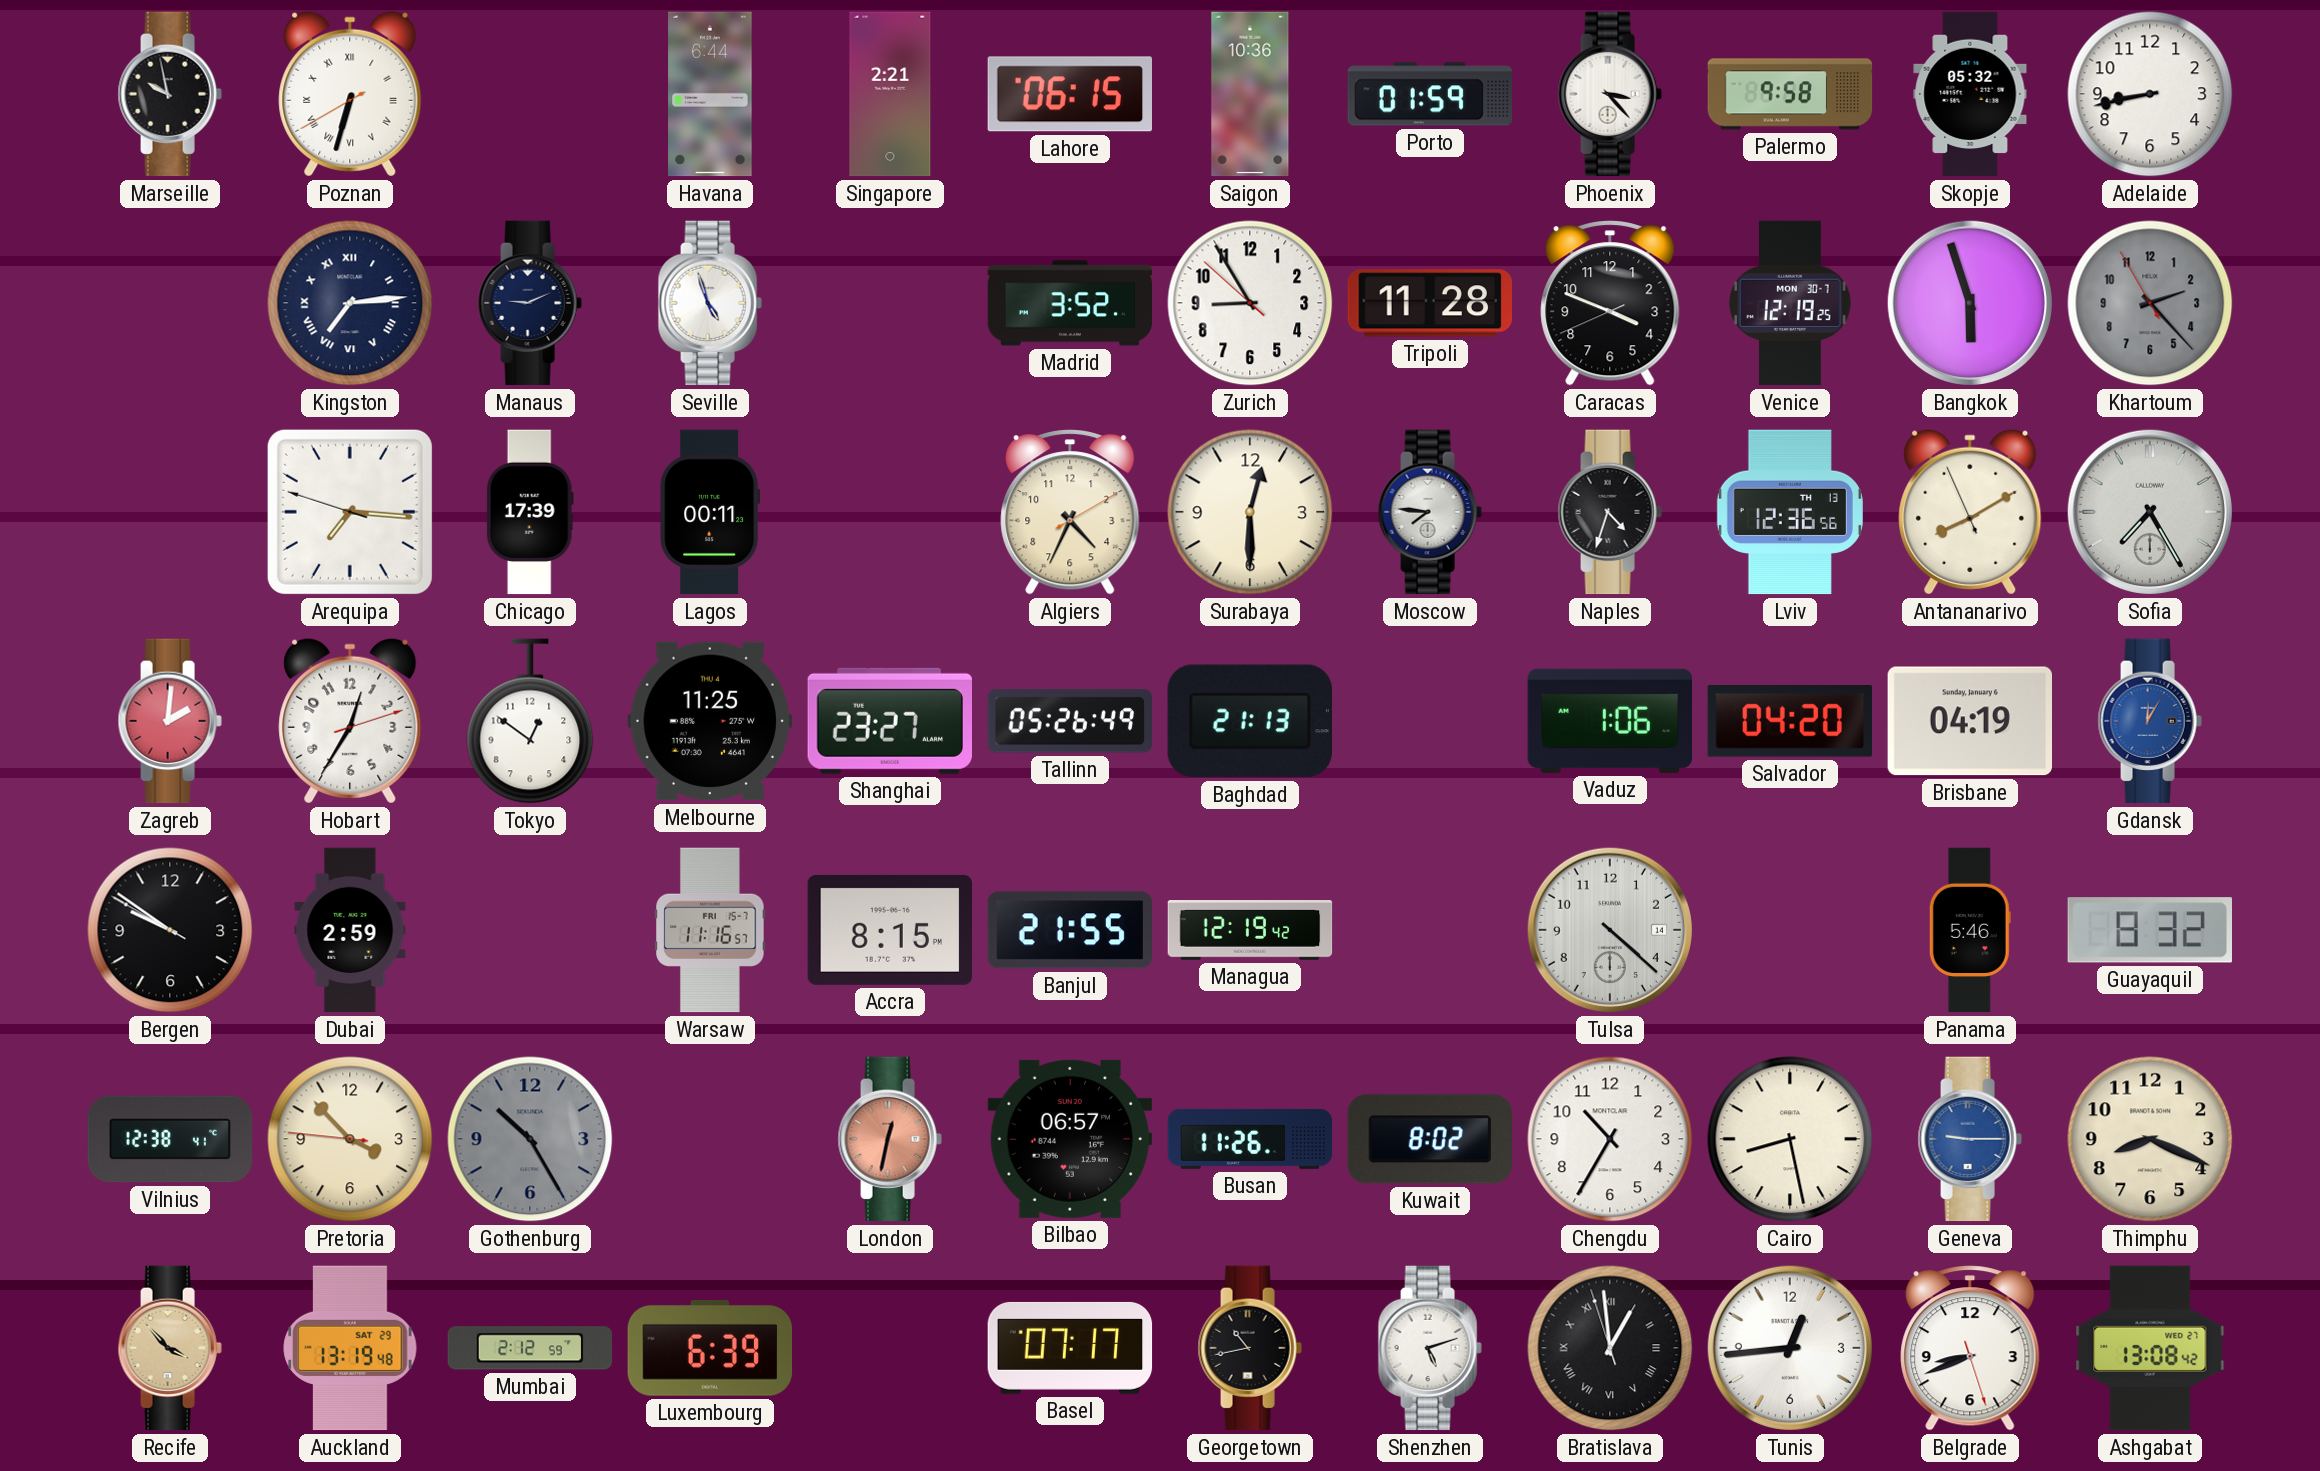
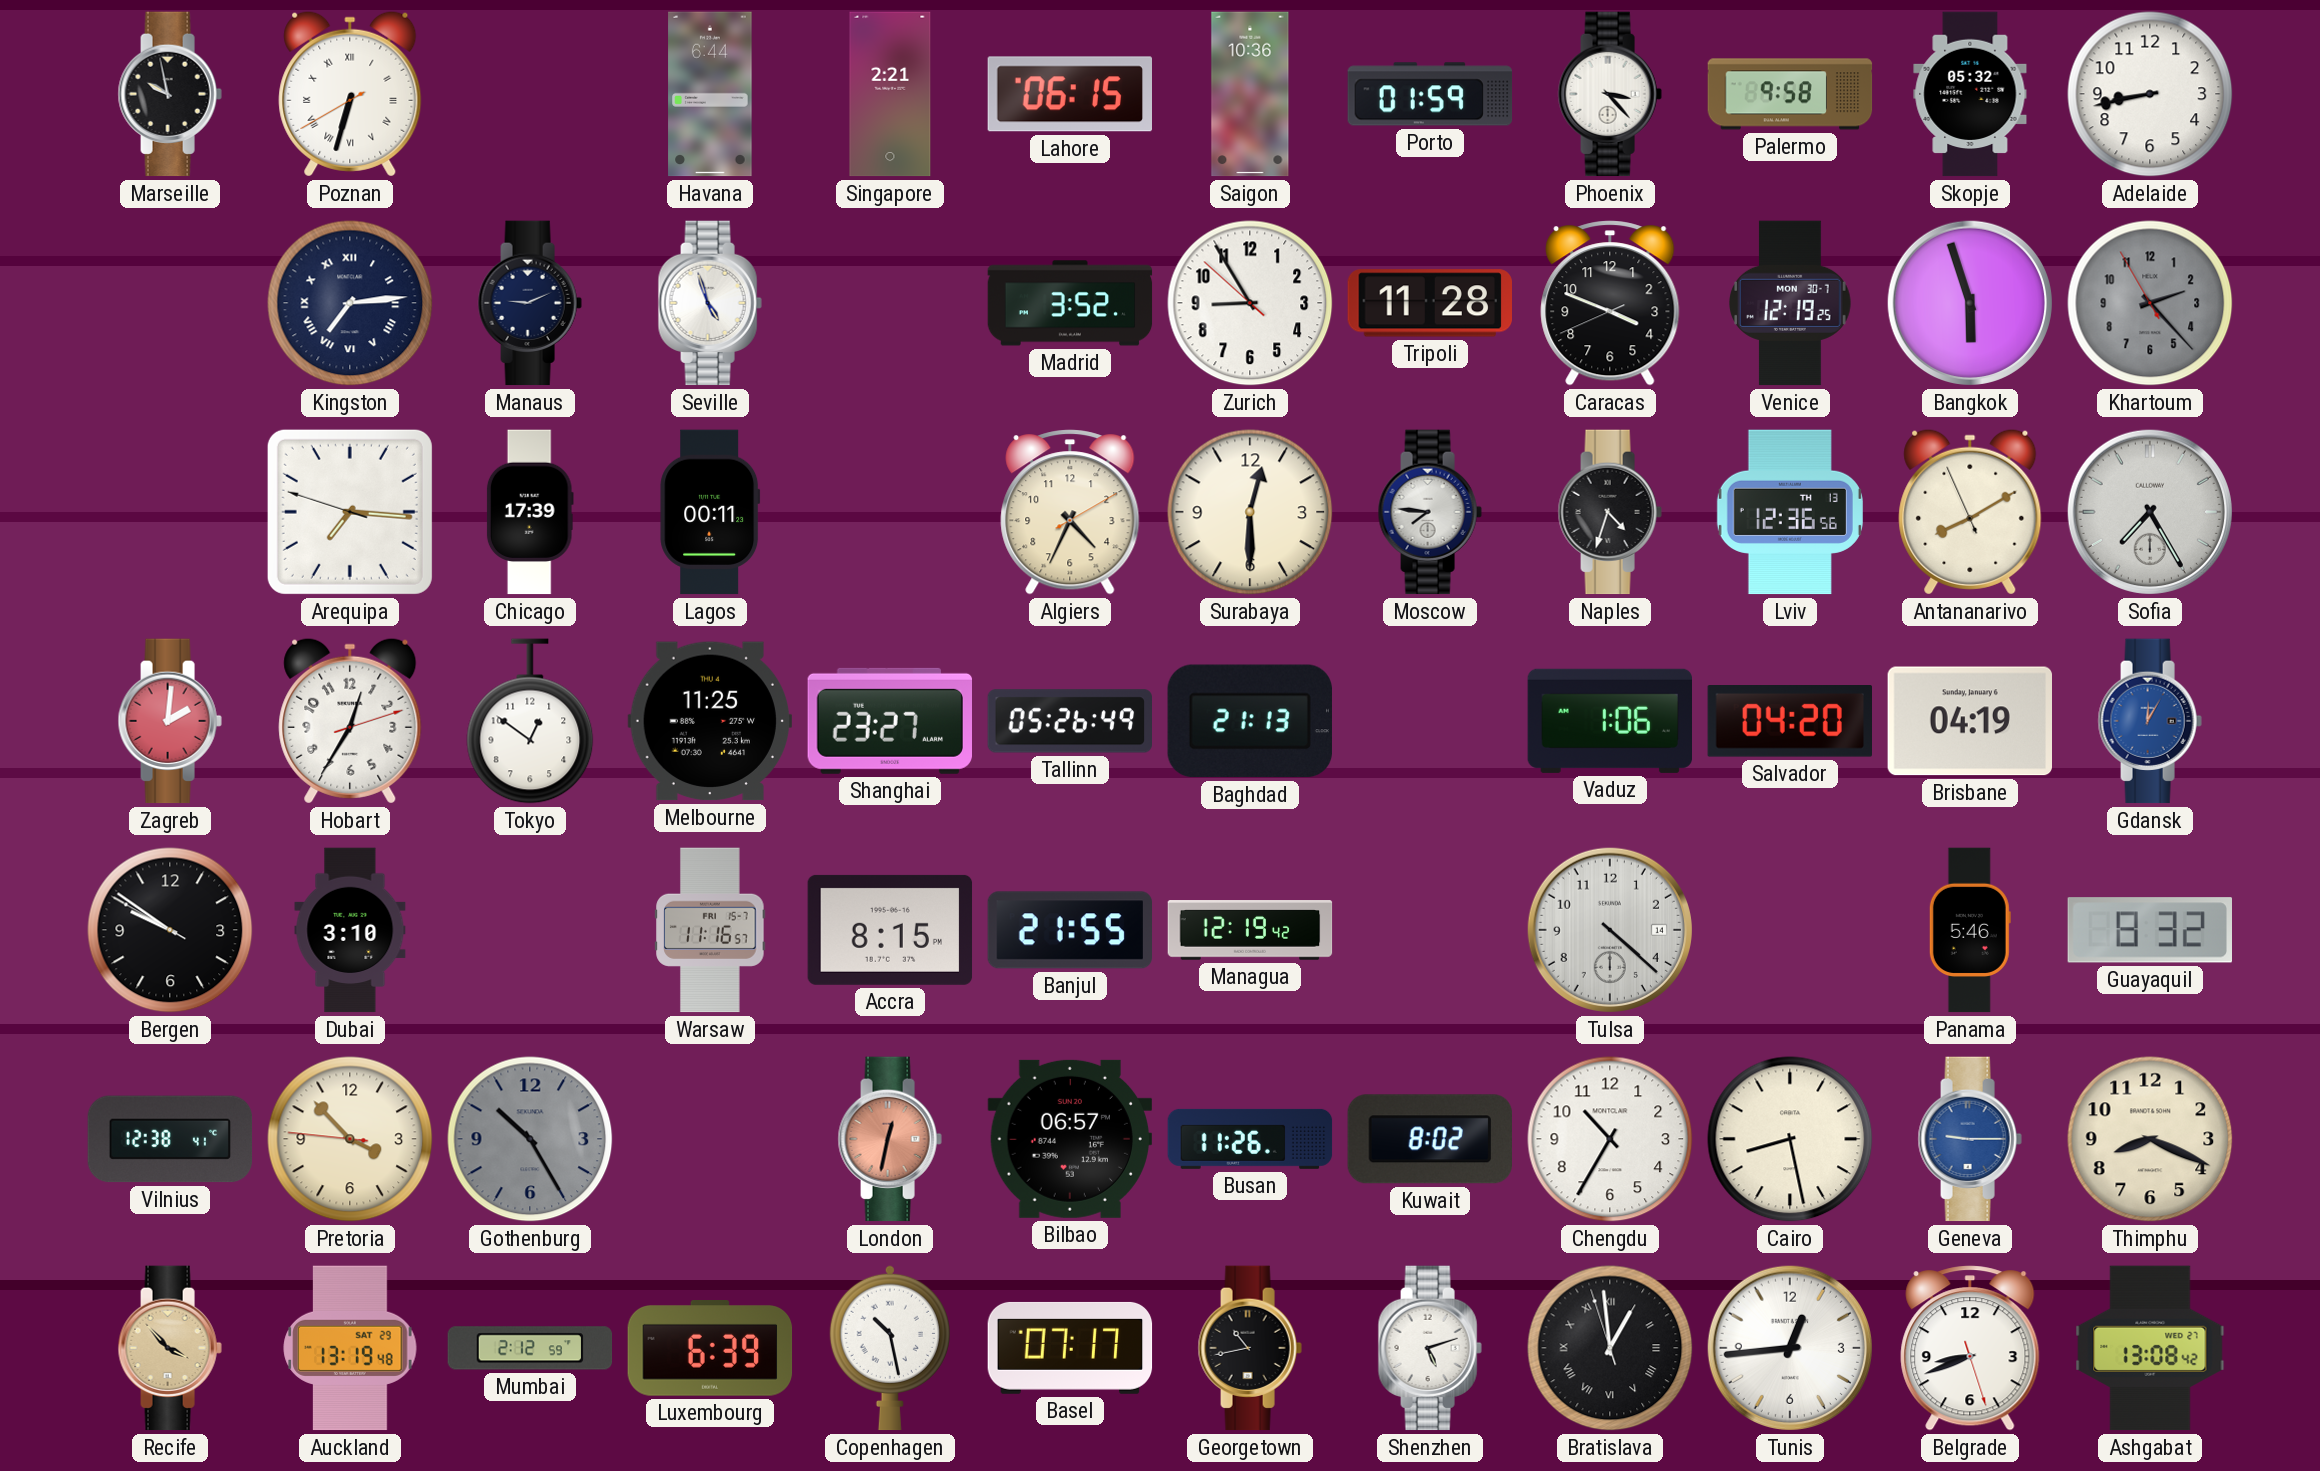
Dubai: 2:59 -> 3:10 (350, 930)
Copenhagen: none -> 10:28 (890, 1348)
